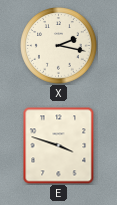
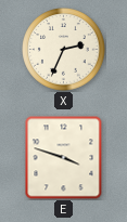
X: 2:17 -> 2:34 (64, 50)
